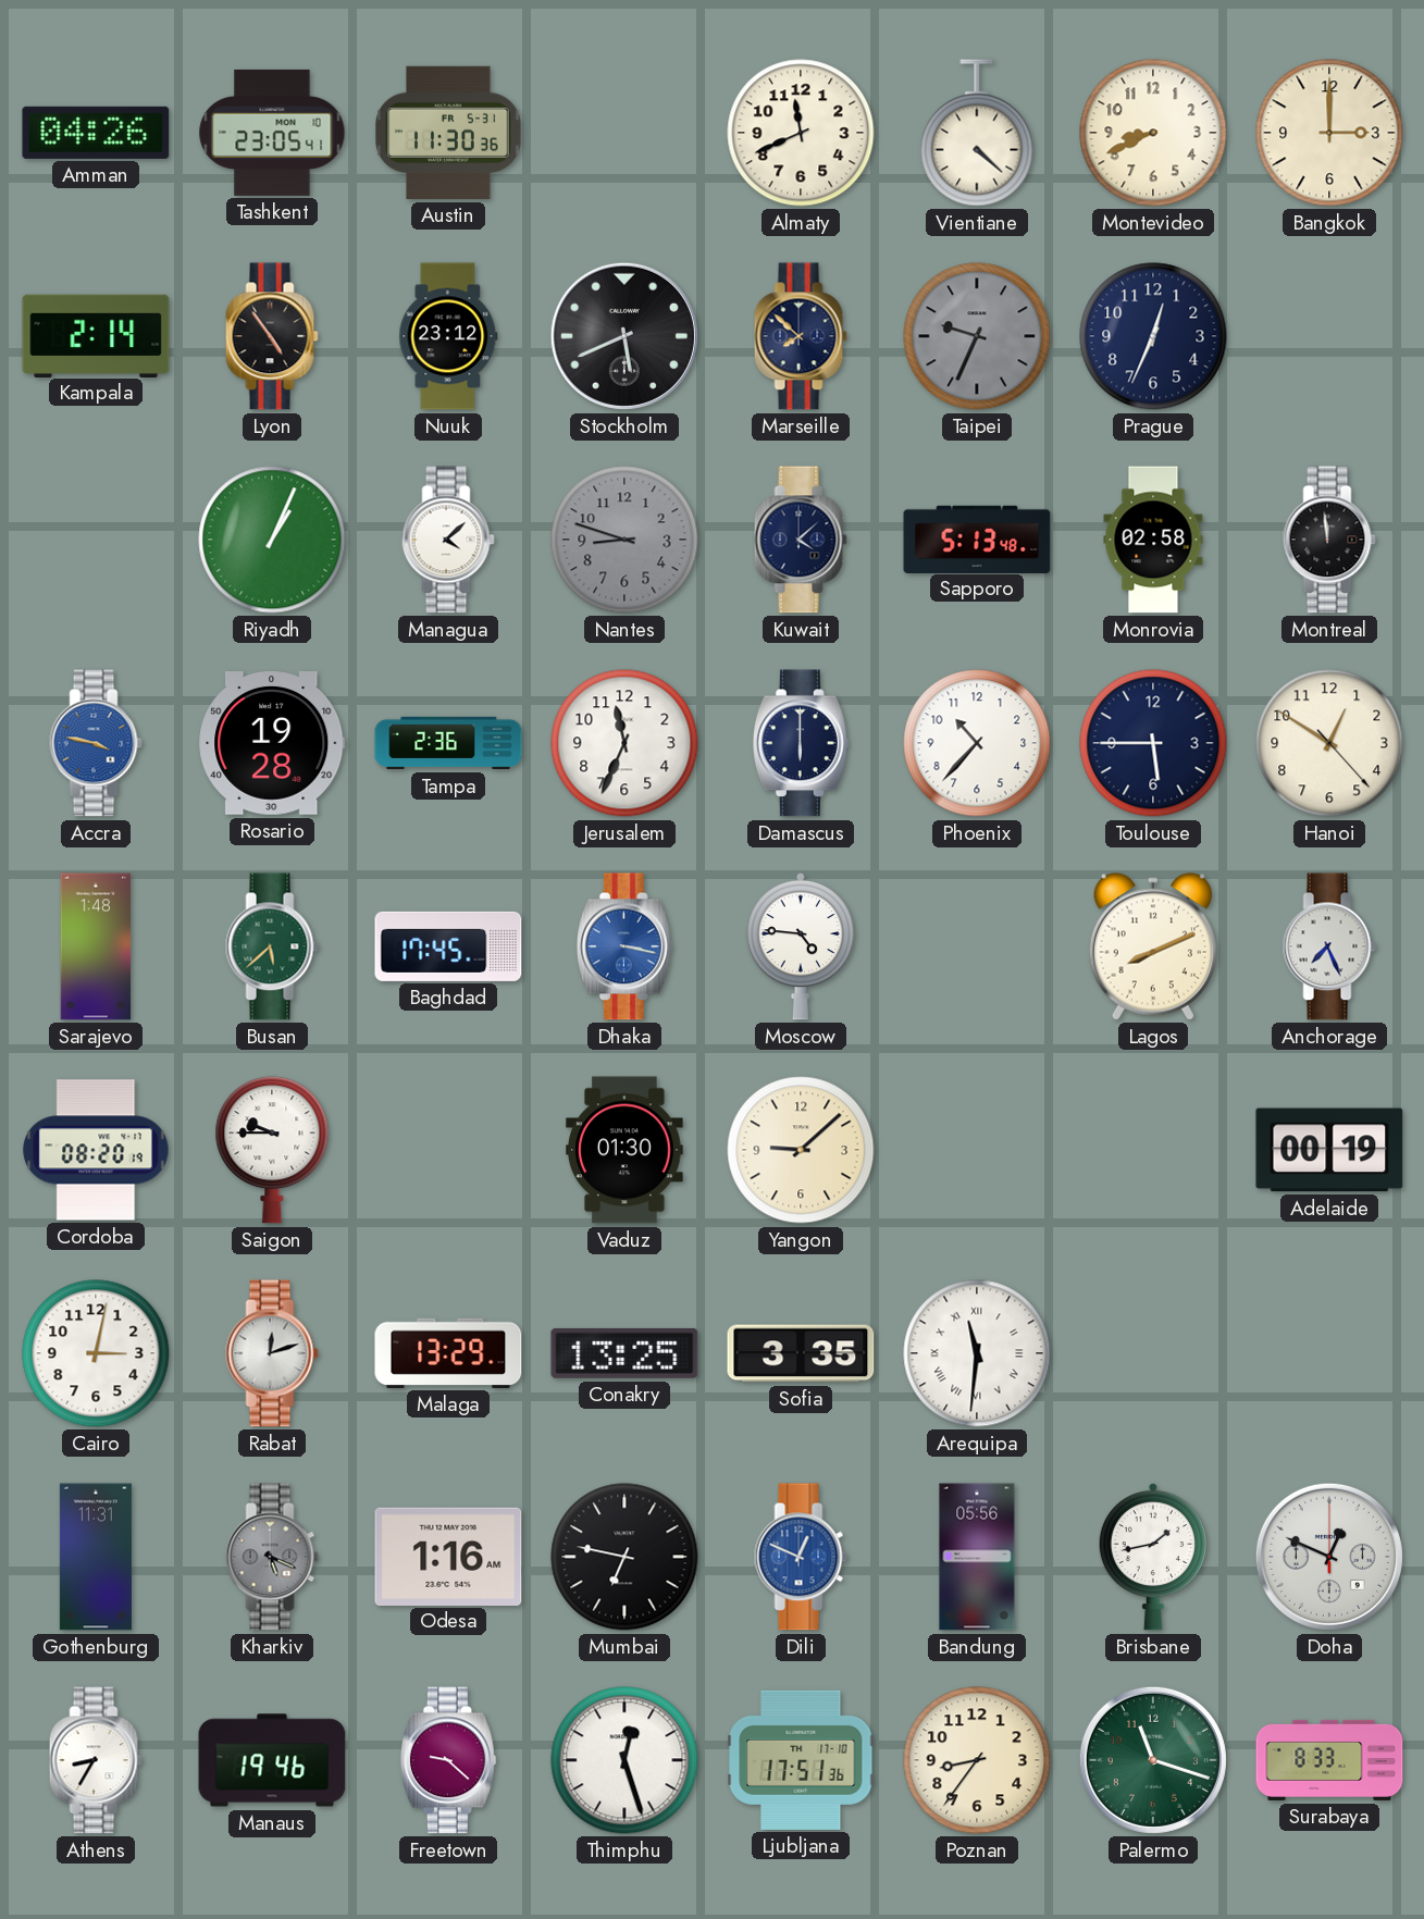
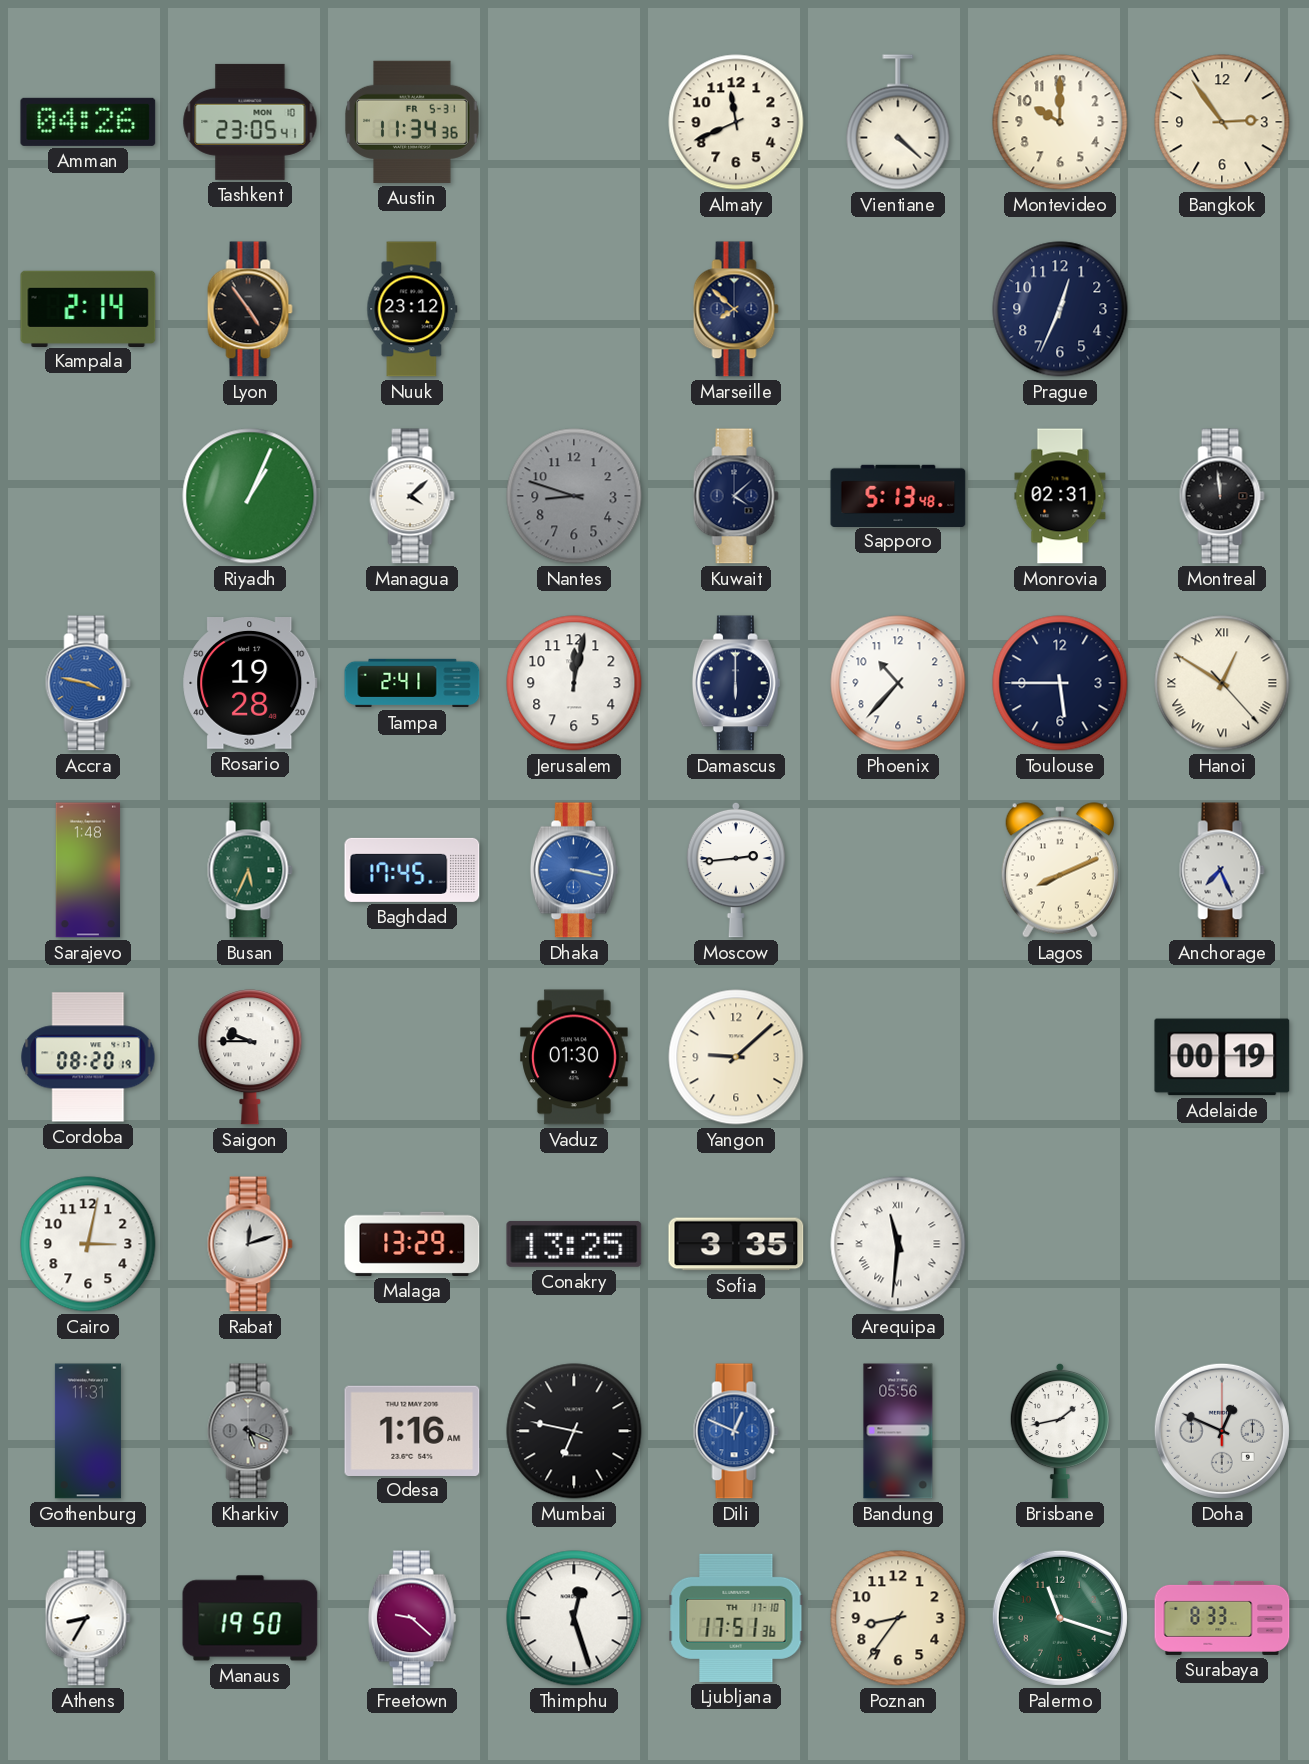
Austin: 11:30 -> 11:34 (412, 122)
Montevideo: 8:41 -> 10:00 (1060, 122)
Bangkok: 3:00 -> 2:54 (1222, 122)
Stockholm: 5:41 -> none (624, 336)
Taipei: 9:34 -> none (977, 336)
Monrovia: 02:58 -> 02:31 (1060, 496)
Tampa: 2:36 -> 2:41 (412, 683)
Jerusalem: 11:34 -> 12:02 (574, 683)
Hanoi numerals: Arabic -> Roman (1222, 683)
Busan: 5:38 -> 5:34 (250, 870)
Moscow: 4:46 -> 2:44 (736, 870)
Manaus: 19:46 -> 19:50 (250, 1618)
